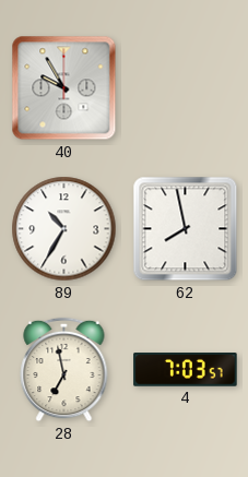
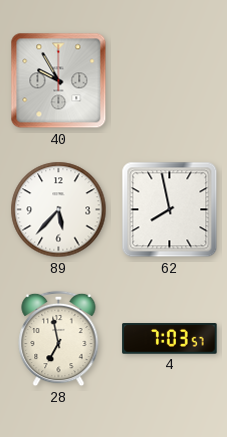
89: 10:35 -> 5:37 (59, 210)
